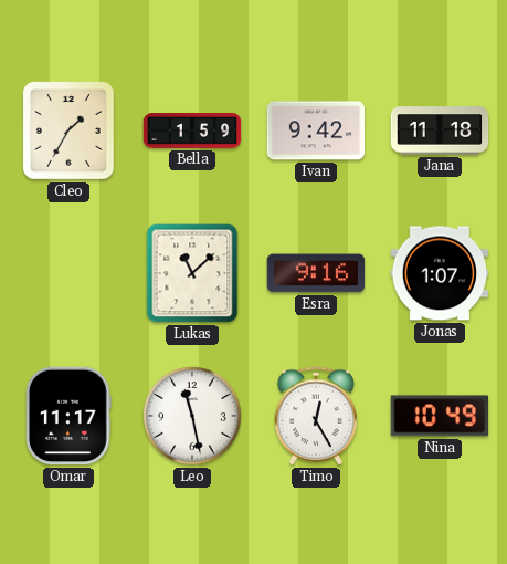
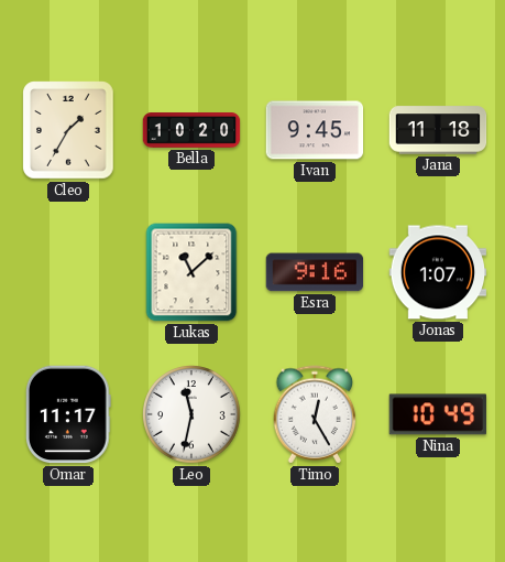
Bella: 1:59 -> 10:20 (191, 130)
Ivan: 9:42 -> 9:45 (315, 130)
Leo: 11:28 -> 11:32 (193, 415)
